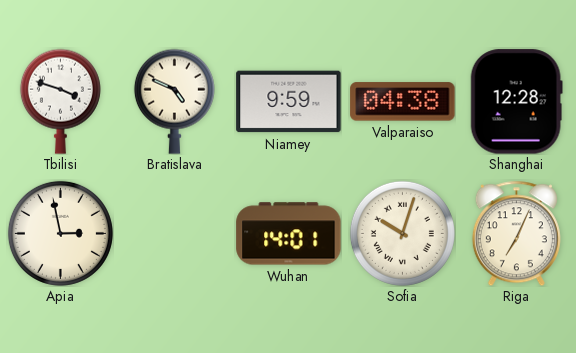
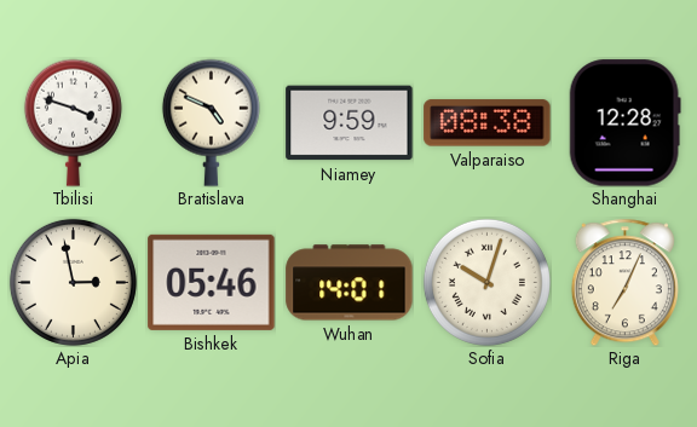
Valparaiso: 04:38 -> 08:38 (488, 123)
Bishkek: none -> 05:46 (212, 282)
